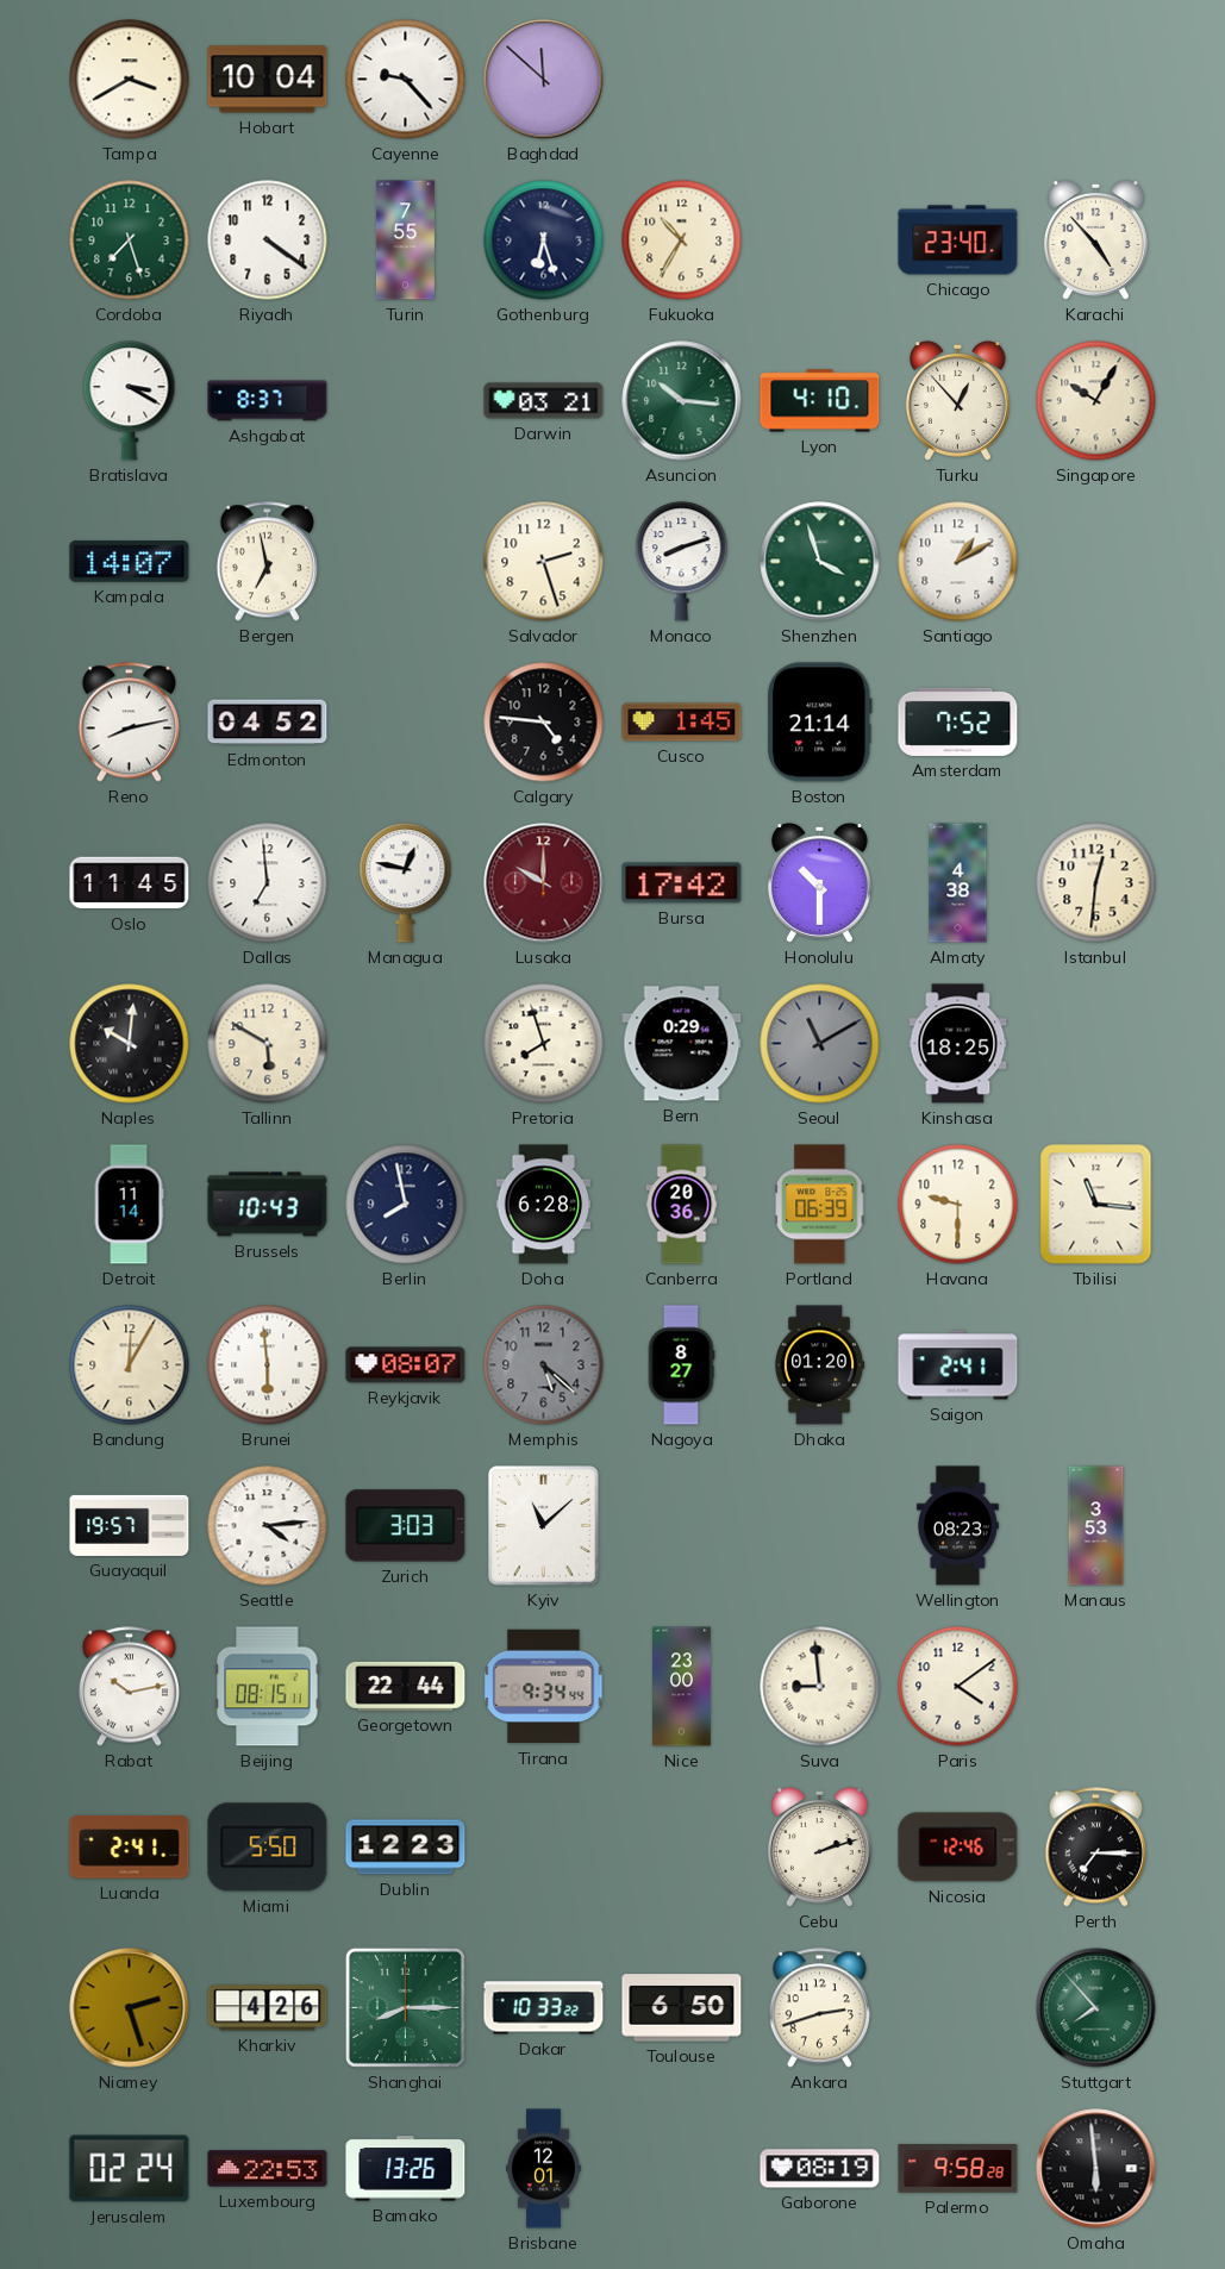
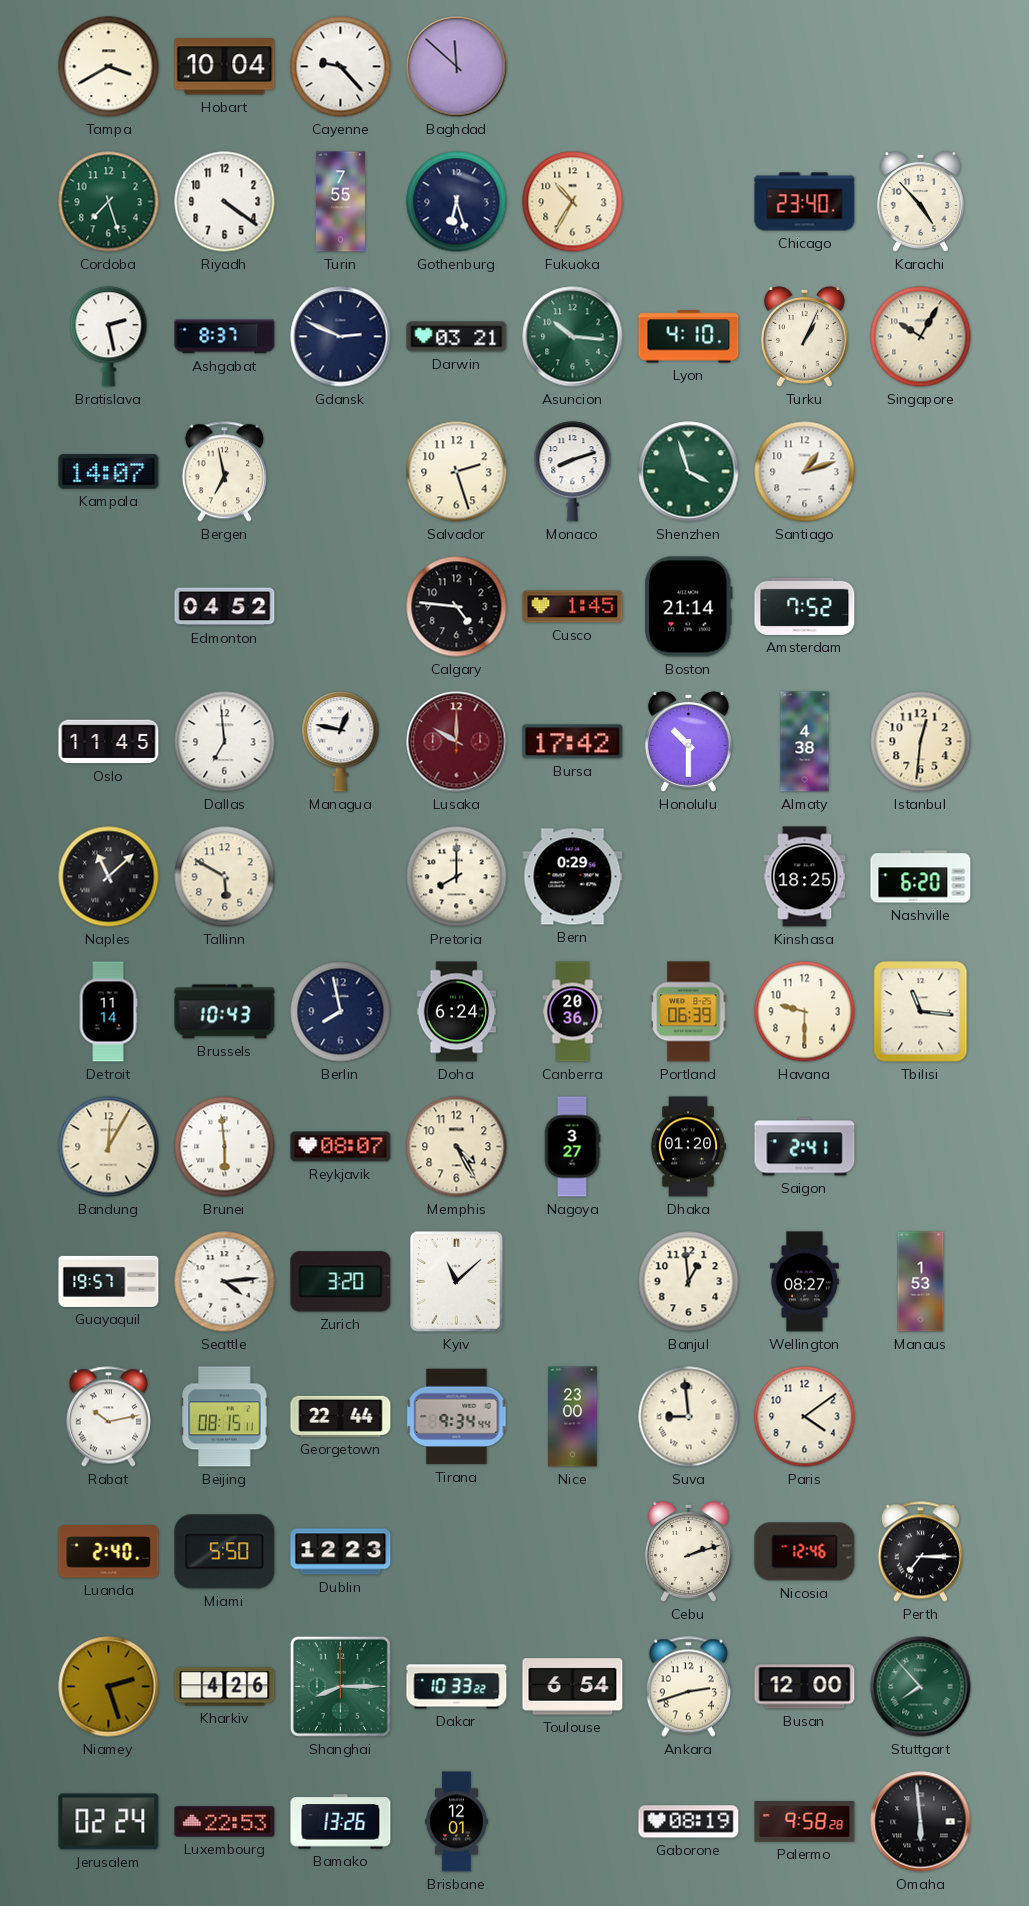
Bratislava: 3:20 -> 2:28 (109, 337)
Gdansk: none -> 2:49 (341, 337)
Turku: 12:53 -> 1:04 (804, 336)
Santiago: 1:10 -> 1:12 (805, 472)
Reno: 8:13 -> none (129, 723)
Naples: 10:01 -> 11:08 (109, 877)
Pretoria: 7:57 -> 8:00 (457, 877)
Seoul: 11:10 -> none (820, 1044)
Nashville: none -> 6:20 (921, 877)
Doha: 6:28 -> 6:24 (457, 1012)
Memphis: 5:22 -> 4:25 (457, 1147)
Memphis dial: grey -> cream (457, 1147)
Nagoya: 8:27 -> 3:27 (572, 1147)
Zurich: 3:03 -> 3:20 (341, 1282)
Banjul: none -> 12:59 (689, 1282)
Wellington: 08:23 -> 08:27 (804, 1282)
Manaus: 3:53 -> 1:53 (921, 1282)
Luanda: 2:41 -> 2:40 (109, 1552)
Toulouse: 6:50 -> 6:54 (573, 1687)
Busan: none -> 12:00 (805, 1687)
